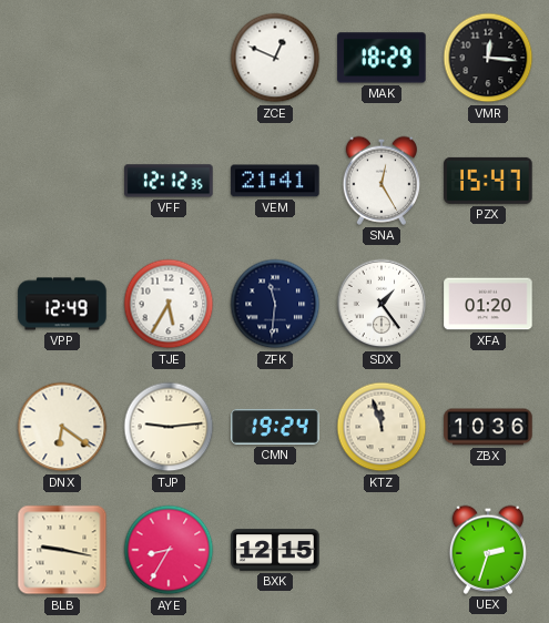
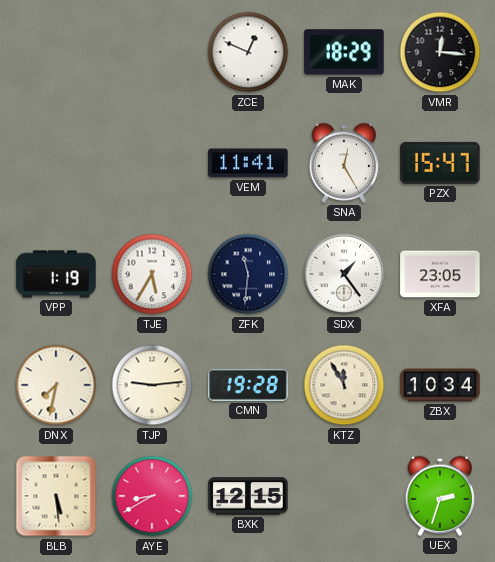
VFF: 12:12 -> none (169, 181)
VEM: 21:41 -> 11:41 (248, 163)
VPP: 12:49 -> 1:19 (56, 274)
XFA: 01:20 -> 23:05 (440, 274)
DNX: 6:21 -> 7:32 (56, 385)
CMN: 19:24 -> 19:28 (248, 385)
KTZ: 11:57 -> 11:55 (344, 385)
ZBX: 10:36 -> 10:34 (440, 385)
BLB: 9:17 -> 5:29 (56, 496)
AYE: 8:35 -> 8:40 (152, 496)
